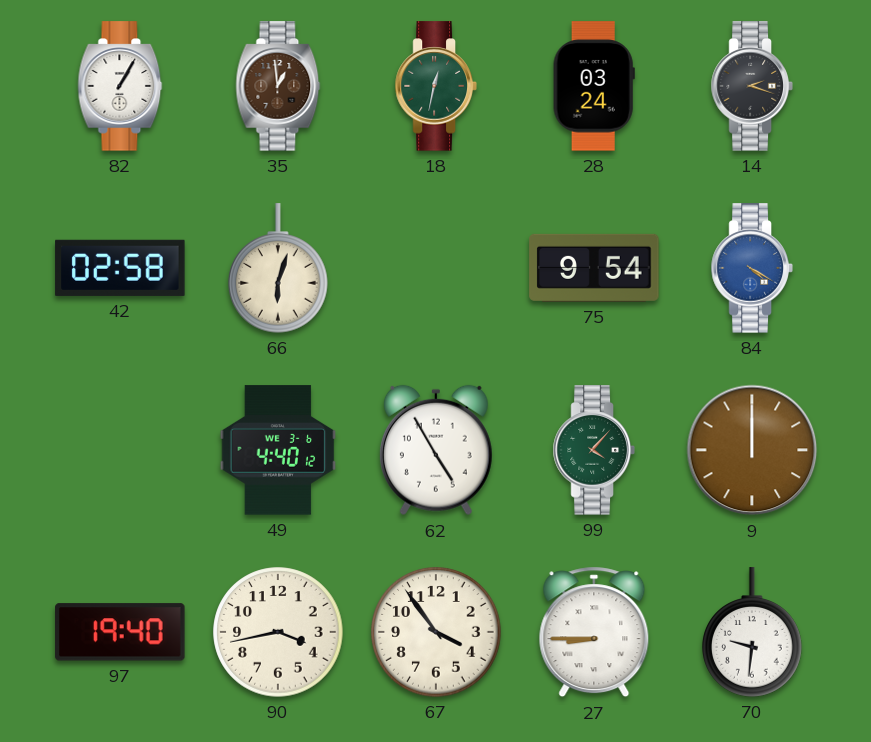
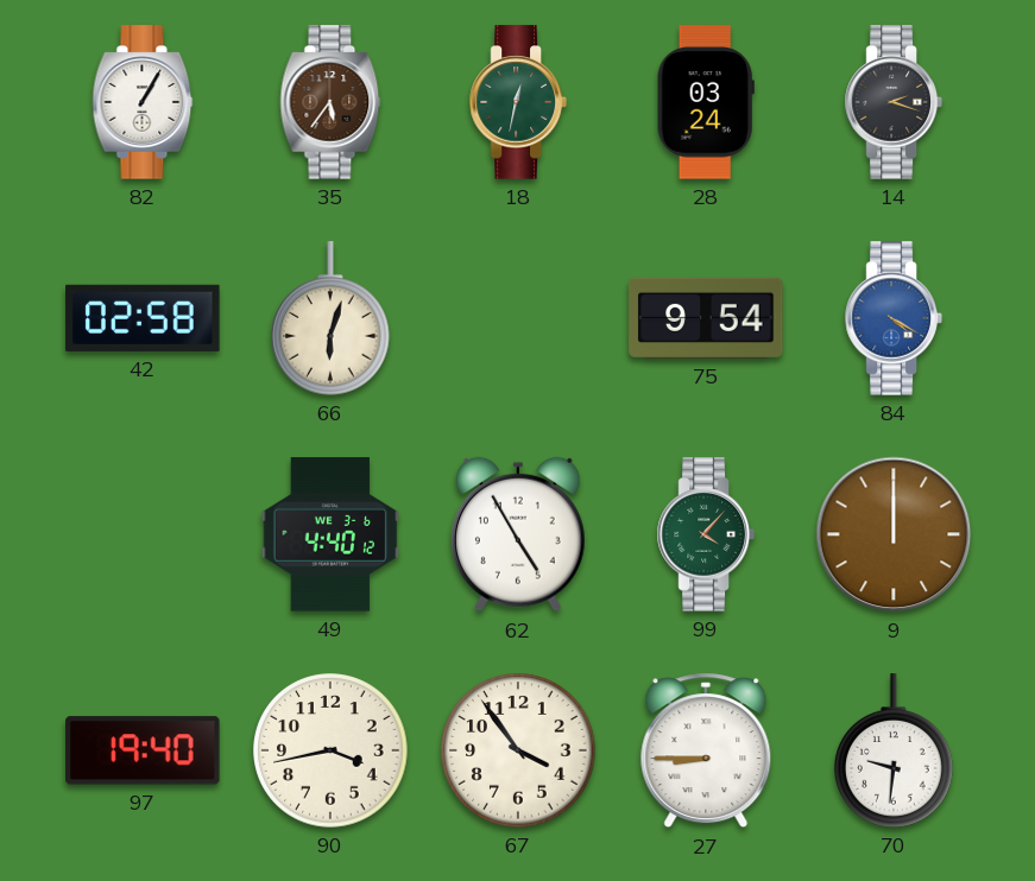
35: 12:59 -> 5:36 (330, 102)
